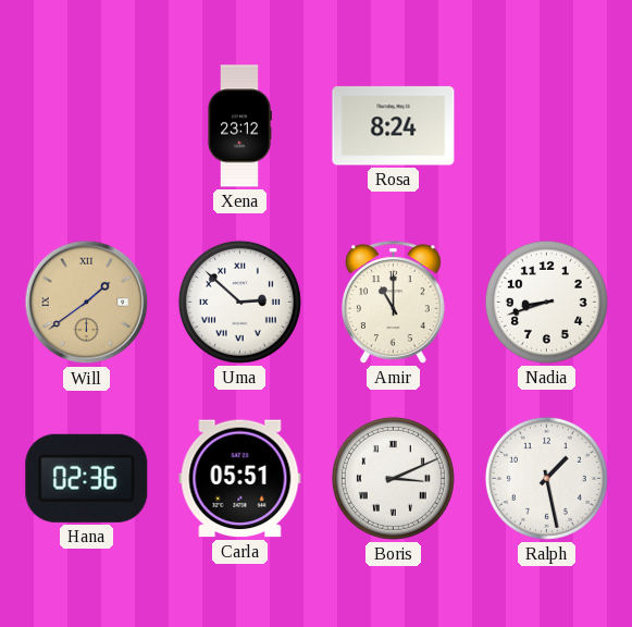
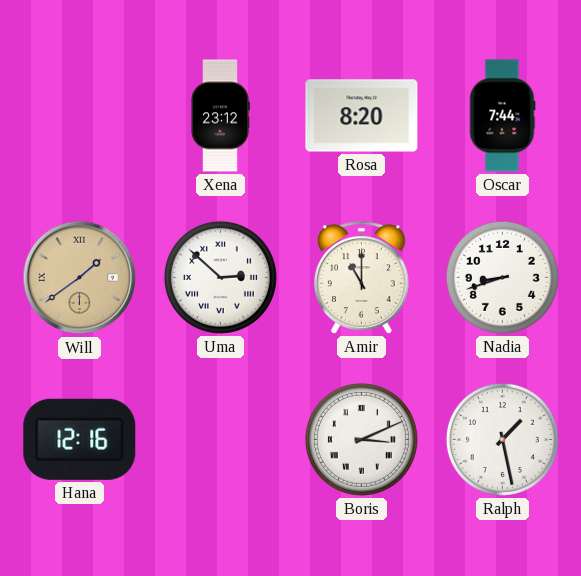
Rosa: 8:24 -> 8:20 (362, 116)
Oscar: none -> 7:44 (502, 116)
Hana: 02:36 -> 12:16 (80, 439)
Carla: 05:51 -> none (240, 479)
